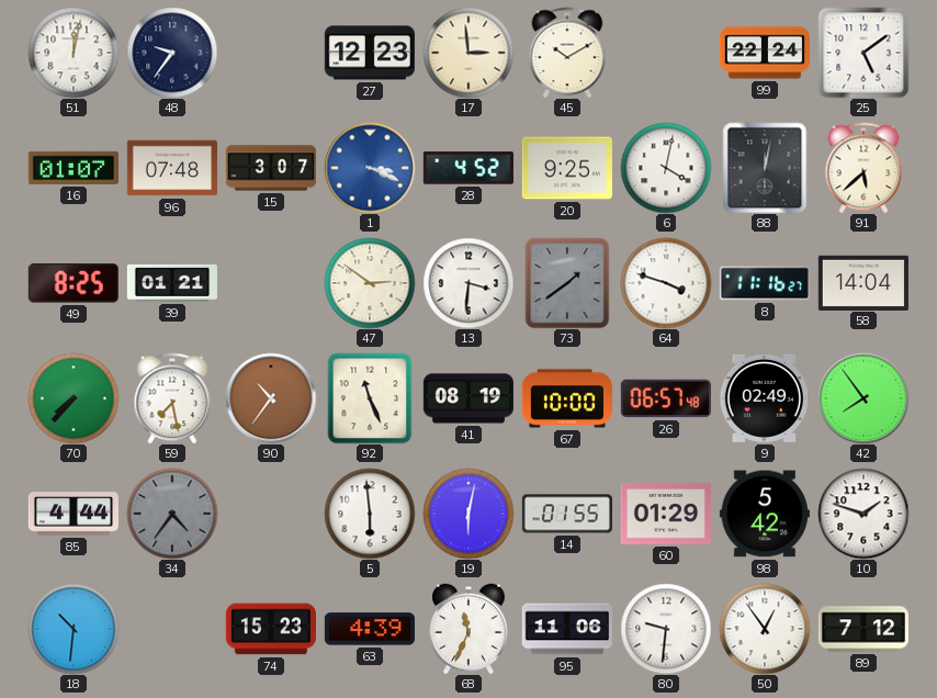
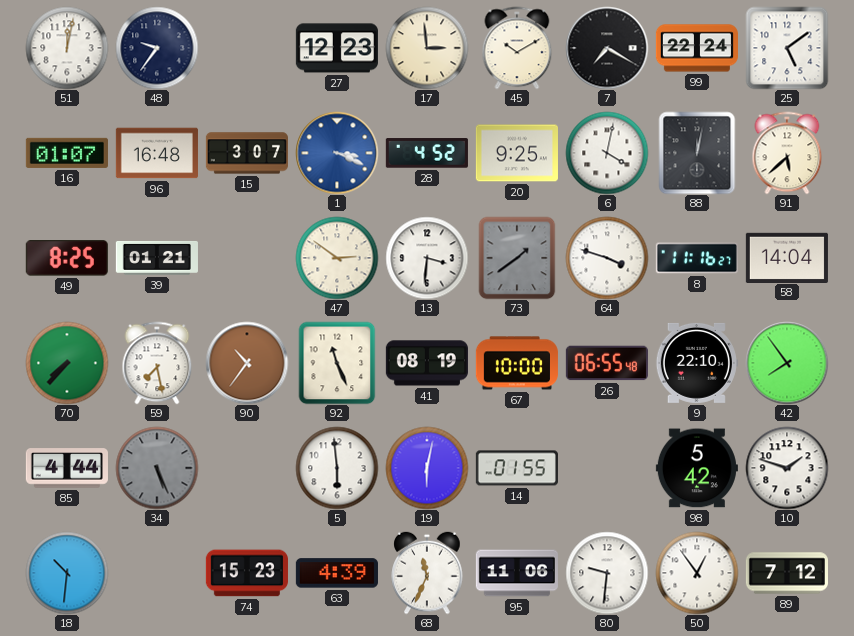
7: none -> 7:20 (607, 48)
96: 07:48 -> 16:48 (157, 153)
26: 06:57 -> 06:55 (607, 363)
9: 02:49 -> 22:10 (697, 363)
34: 4:36 -> 5:26 (157, 468)
60: 01:29 -> none (666, 514)
